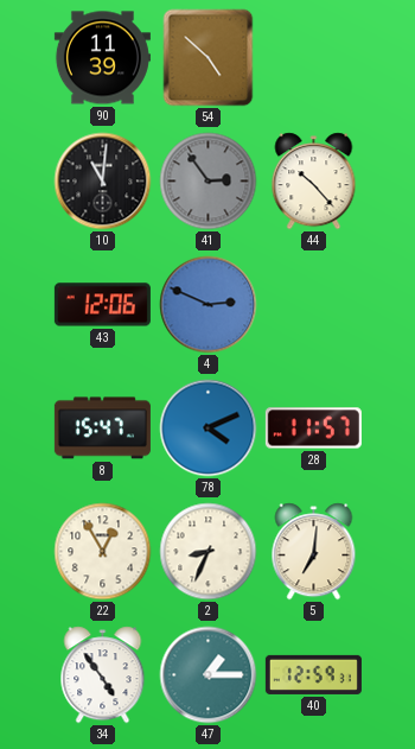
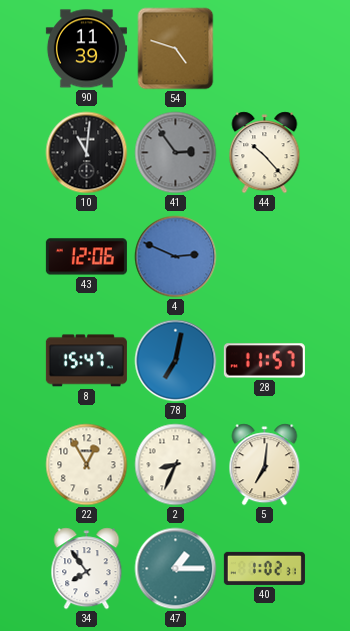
54: 4:52 -> 4:48 (176, 49)
78: 4:11 -> 7:02 (176, 361)
34: 4:54 -> 7:54 (87, 569)
40: 12:59 -> 1:02 (264, 568)
